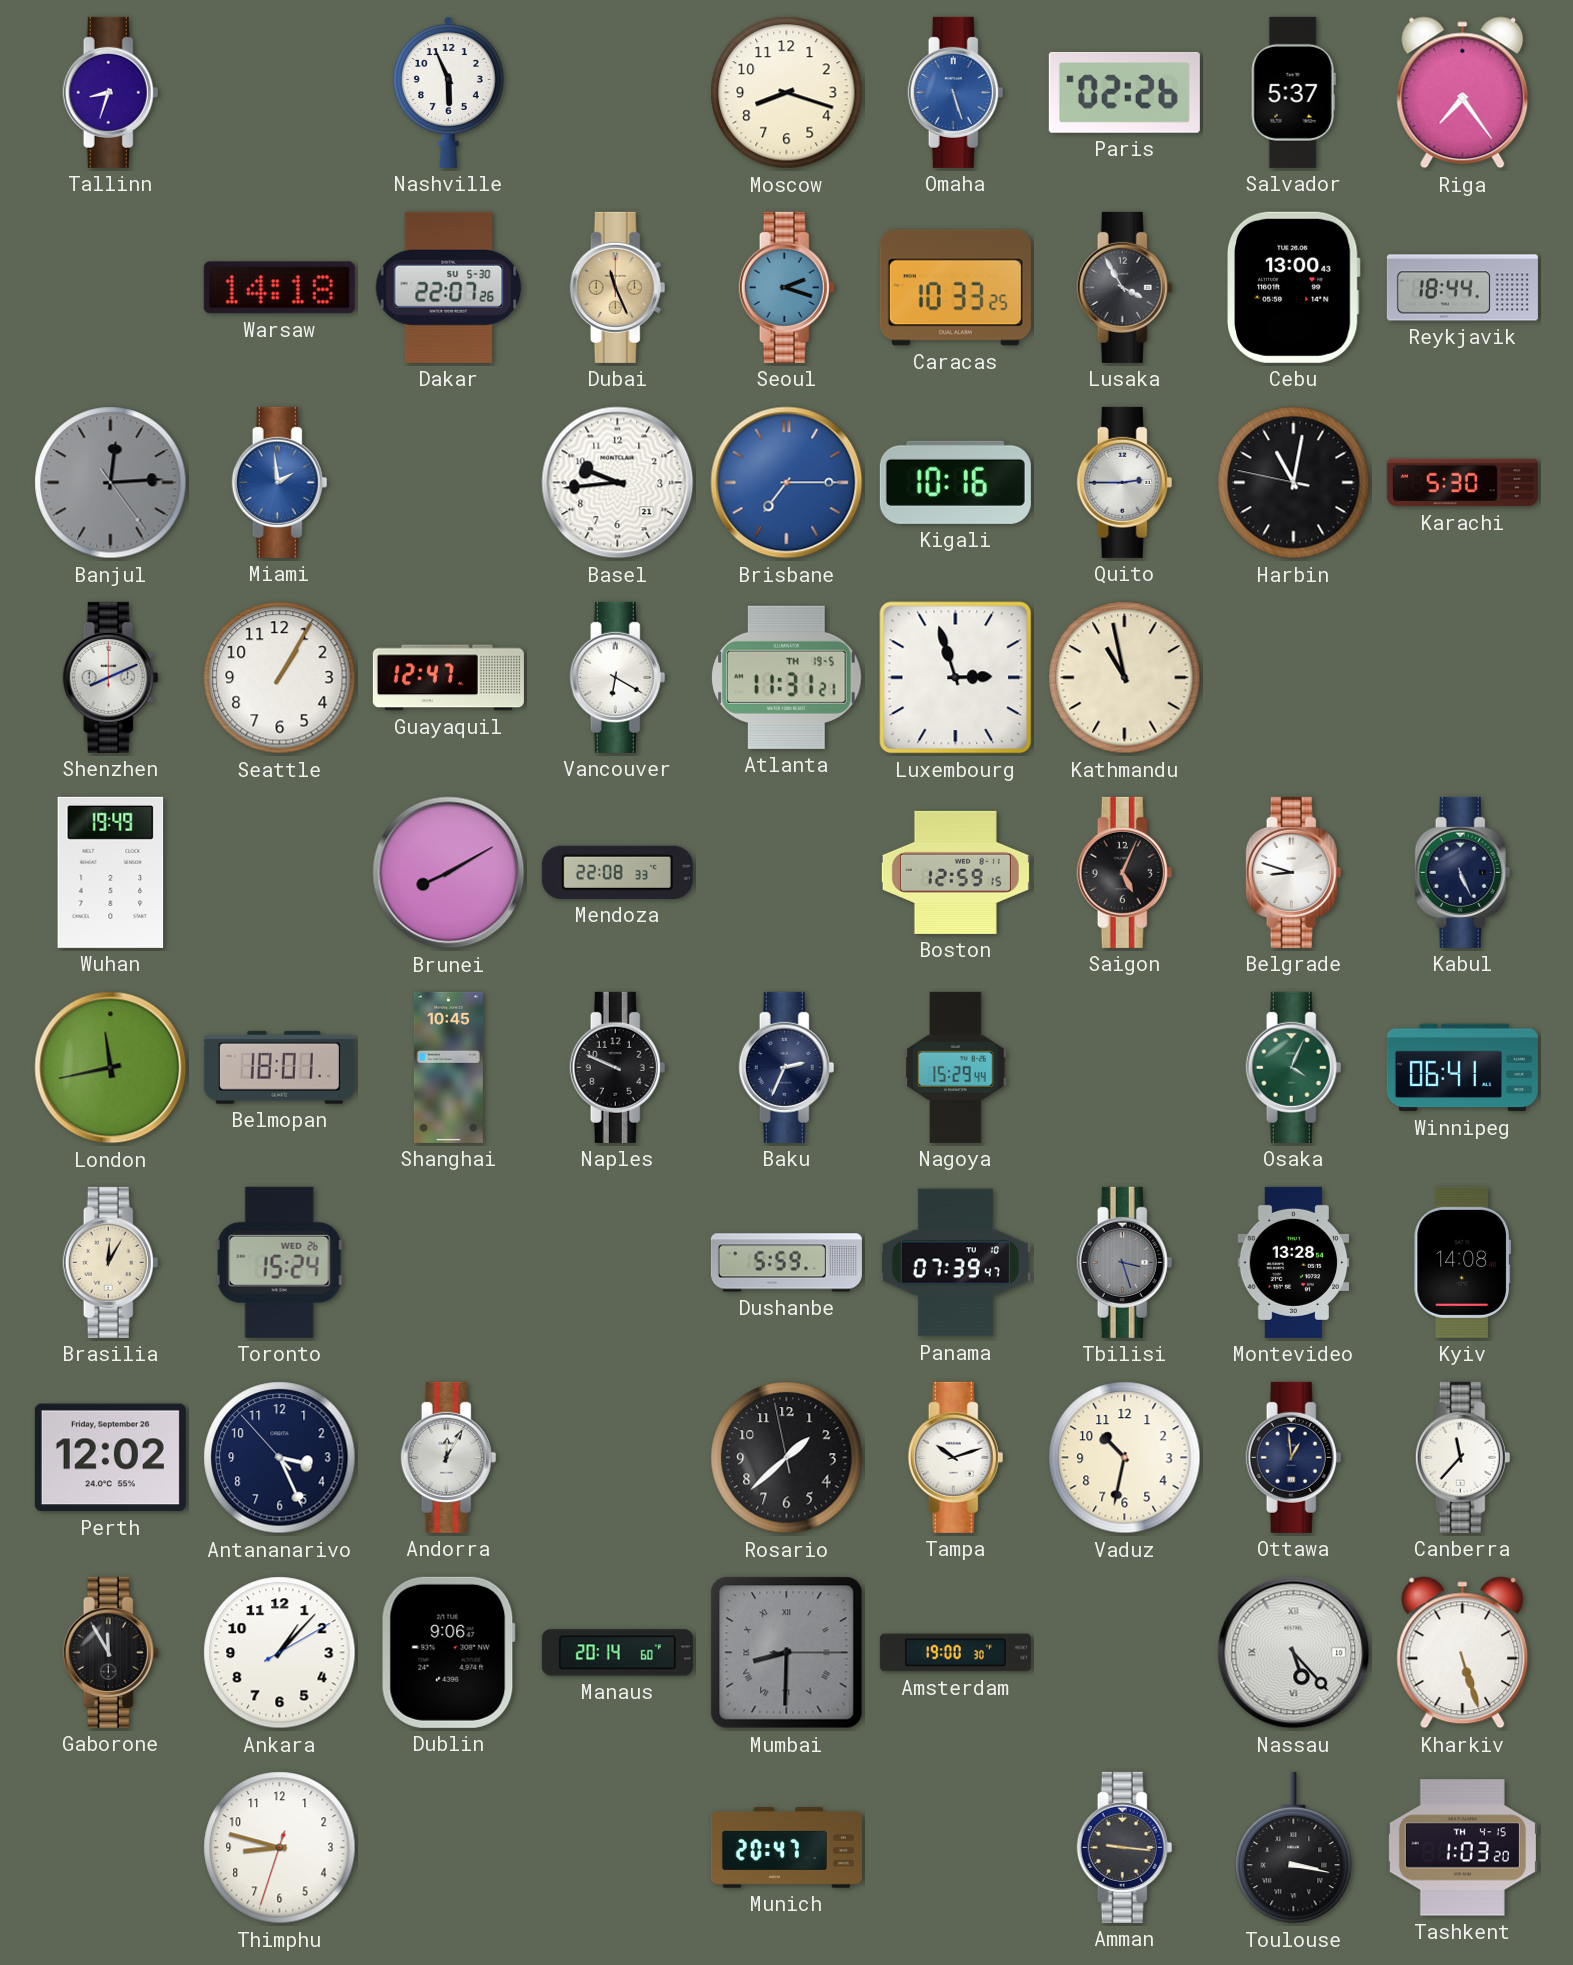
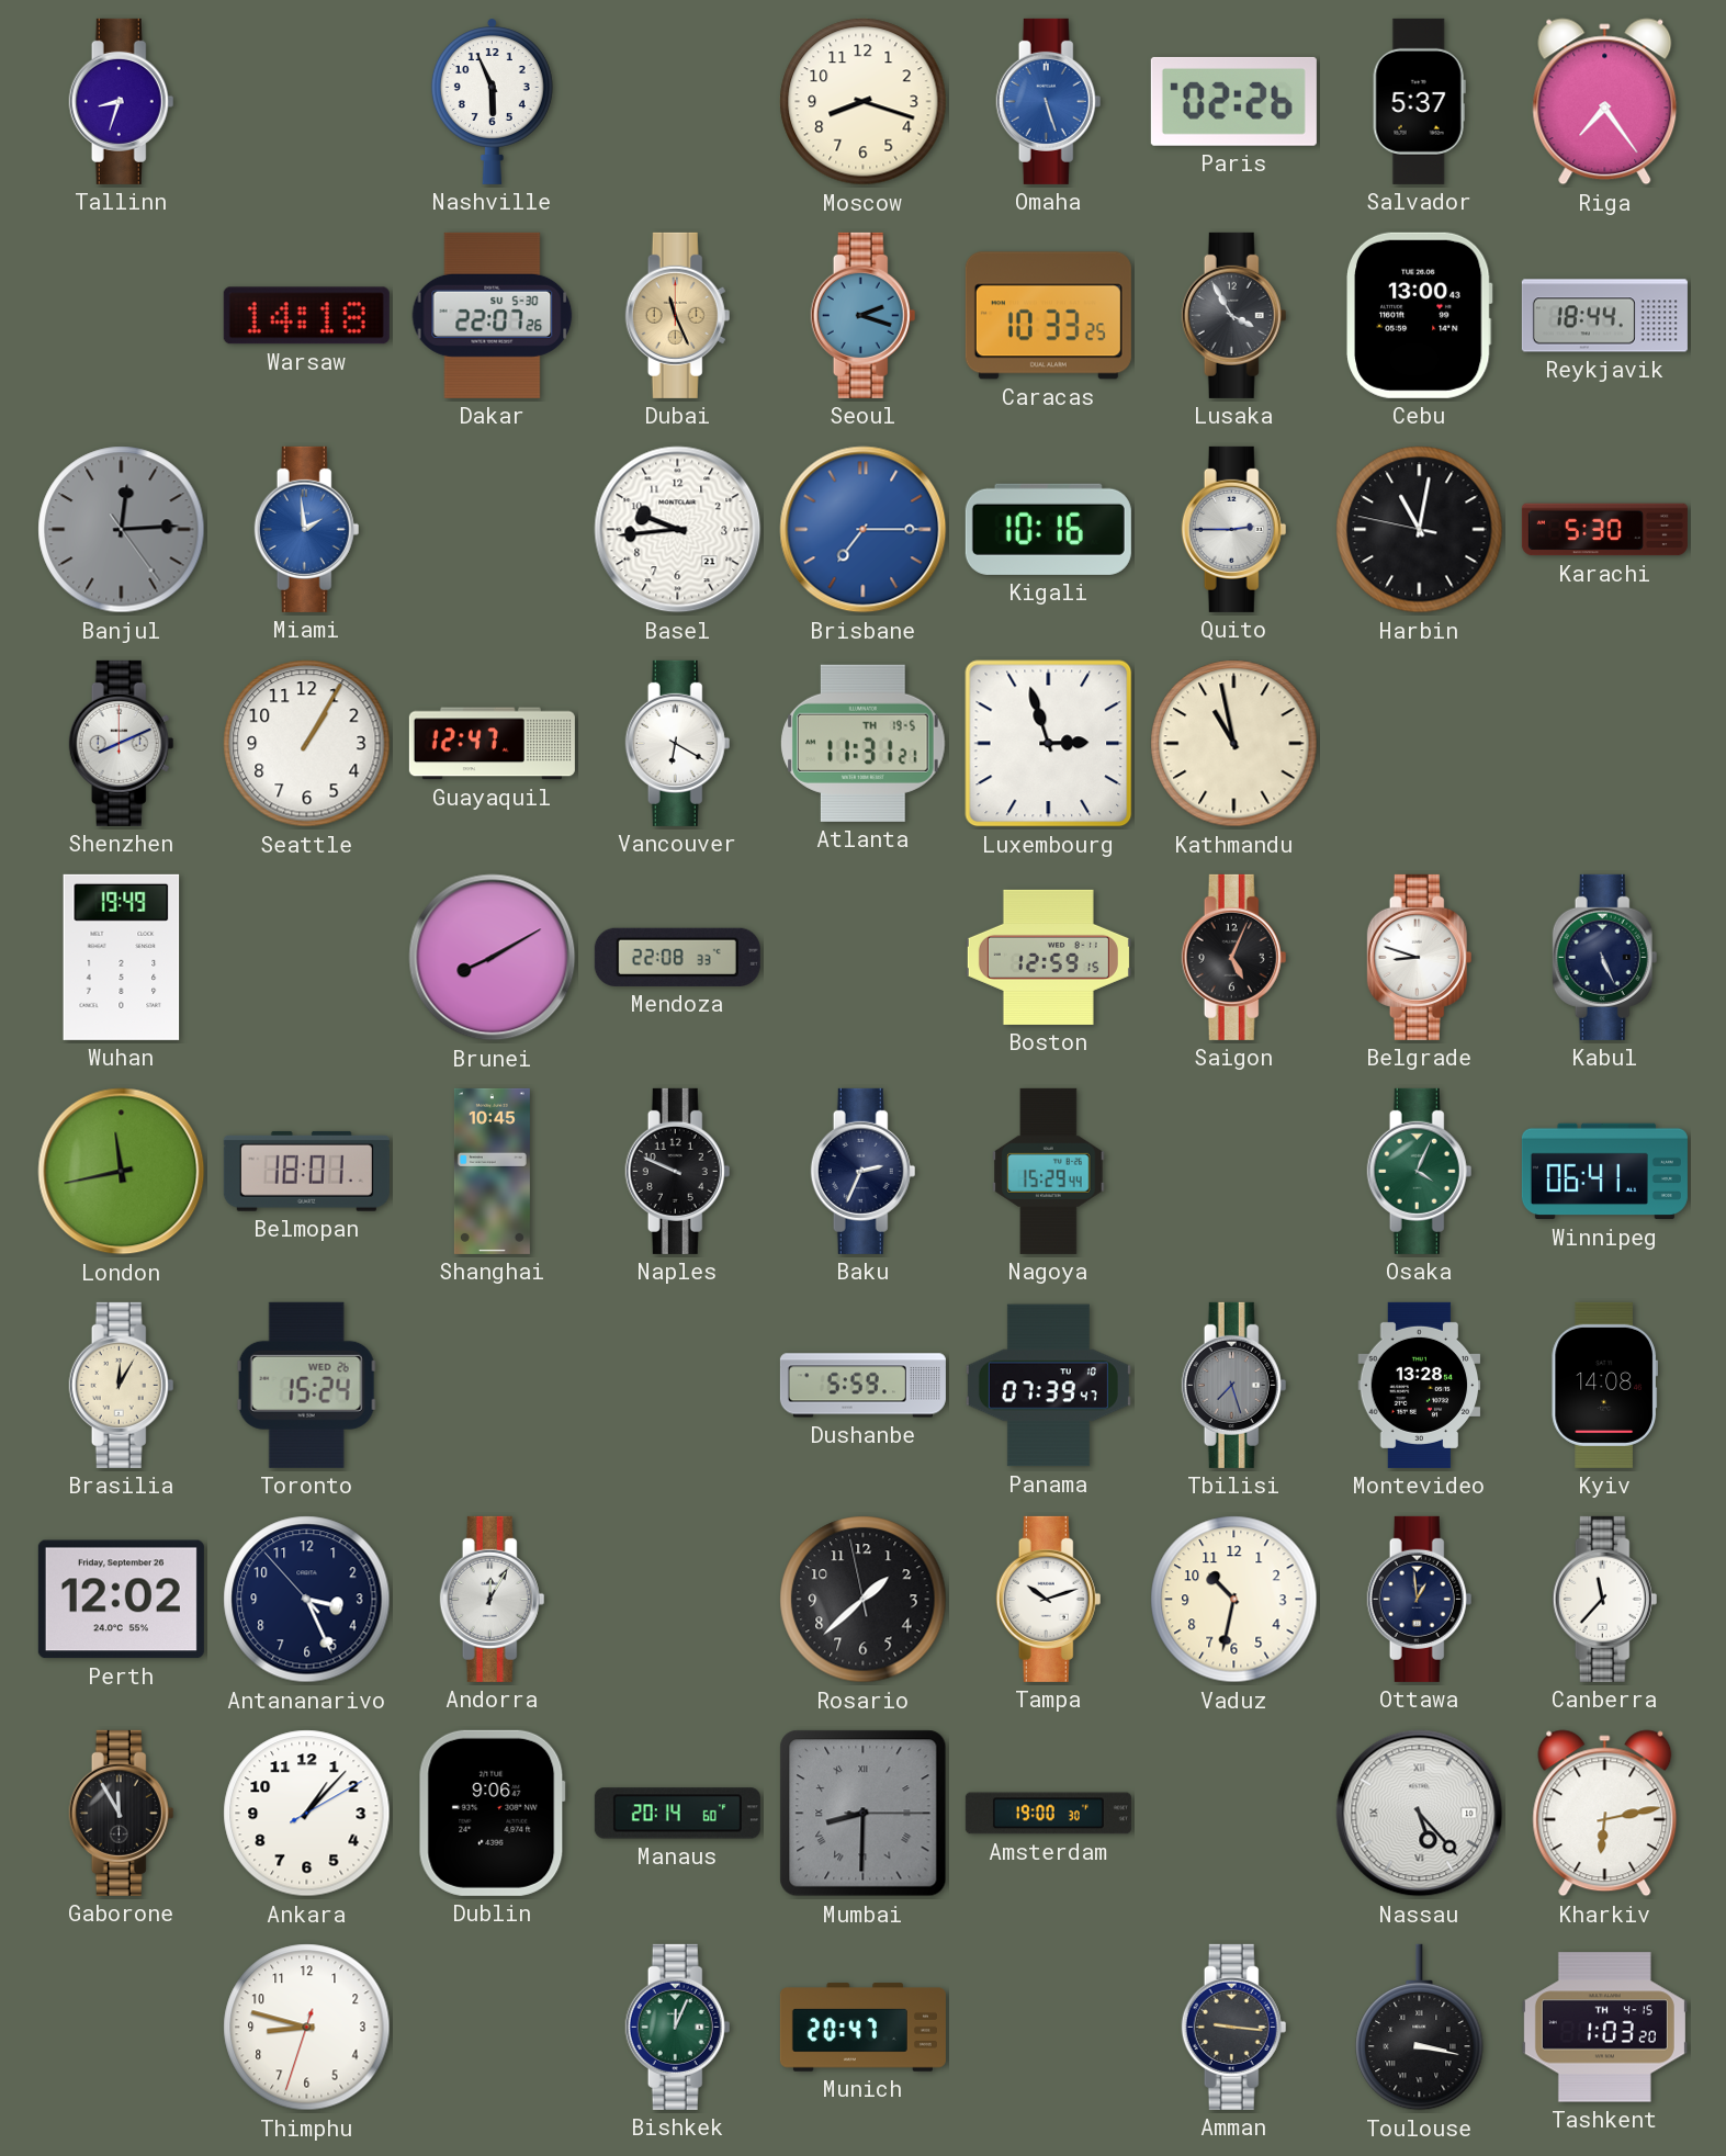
Tbilisi: 3:27 -> 7:27 (1234, 1385)
Kharkiv: 5:27 -> 6:13 (1605, 1814)
Bishkek: none -> 12:04 (678, 2027)
